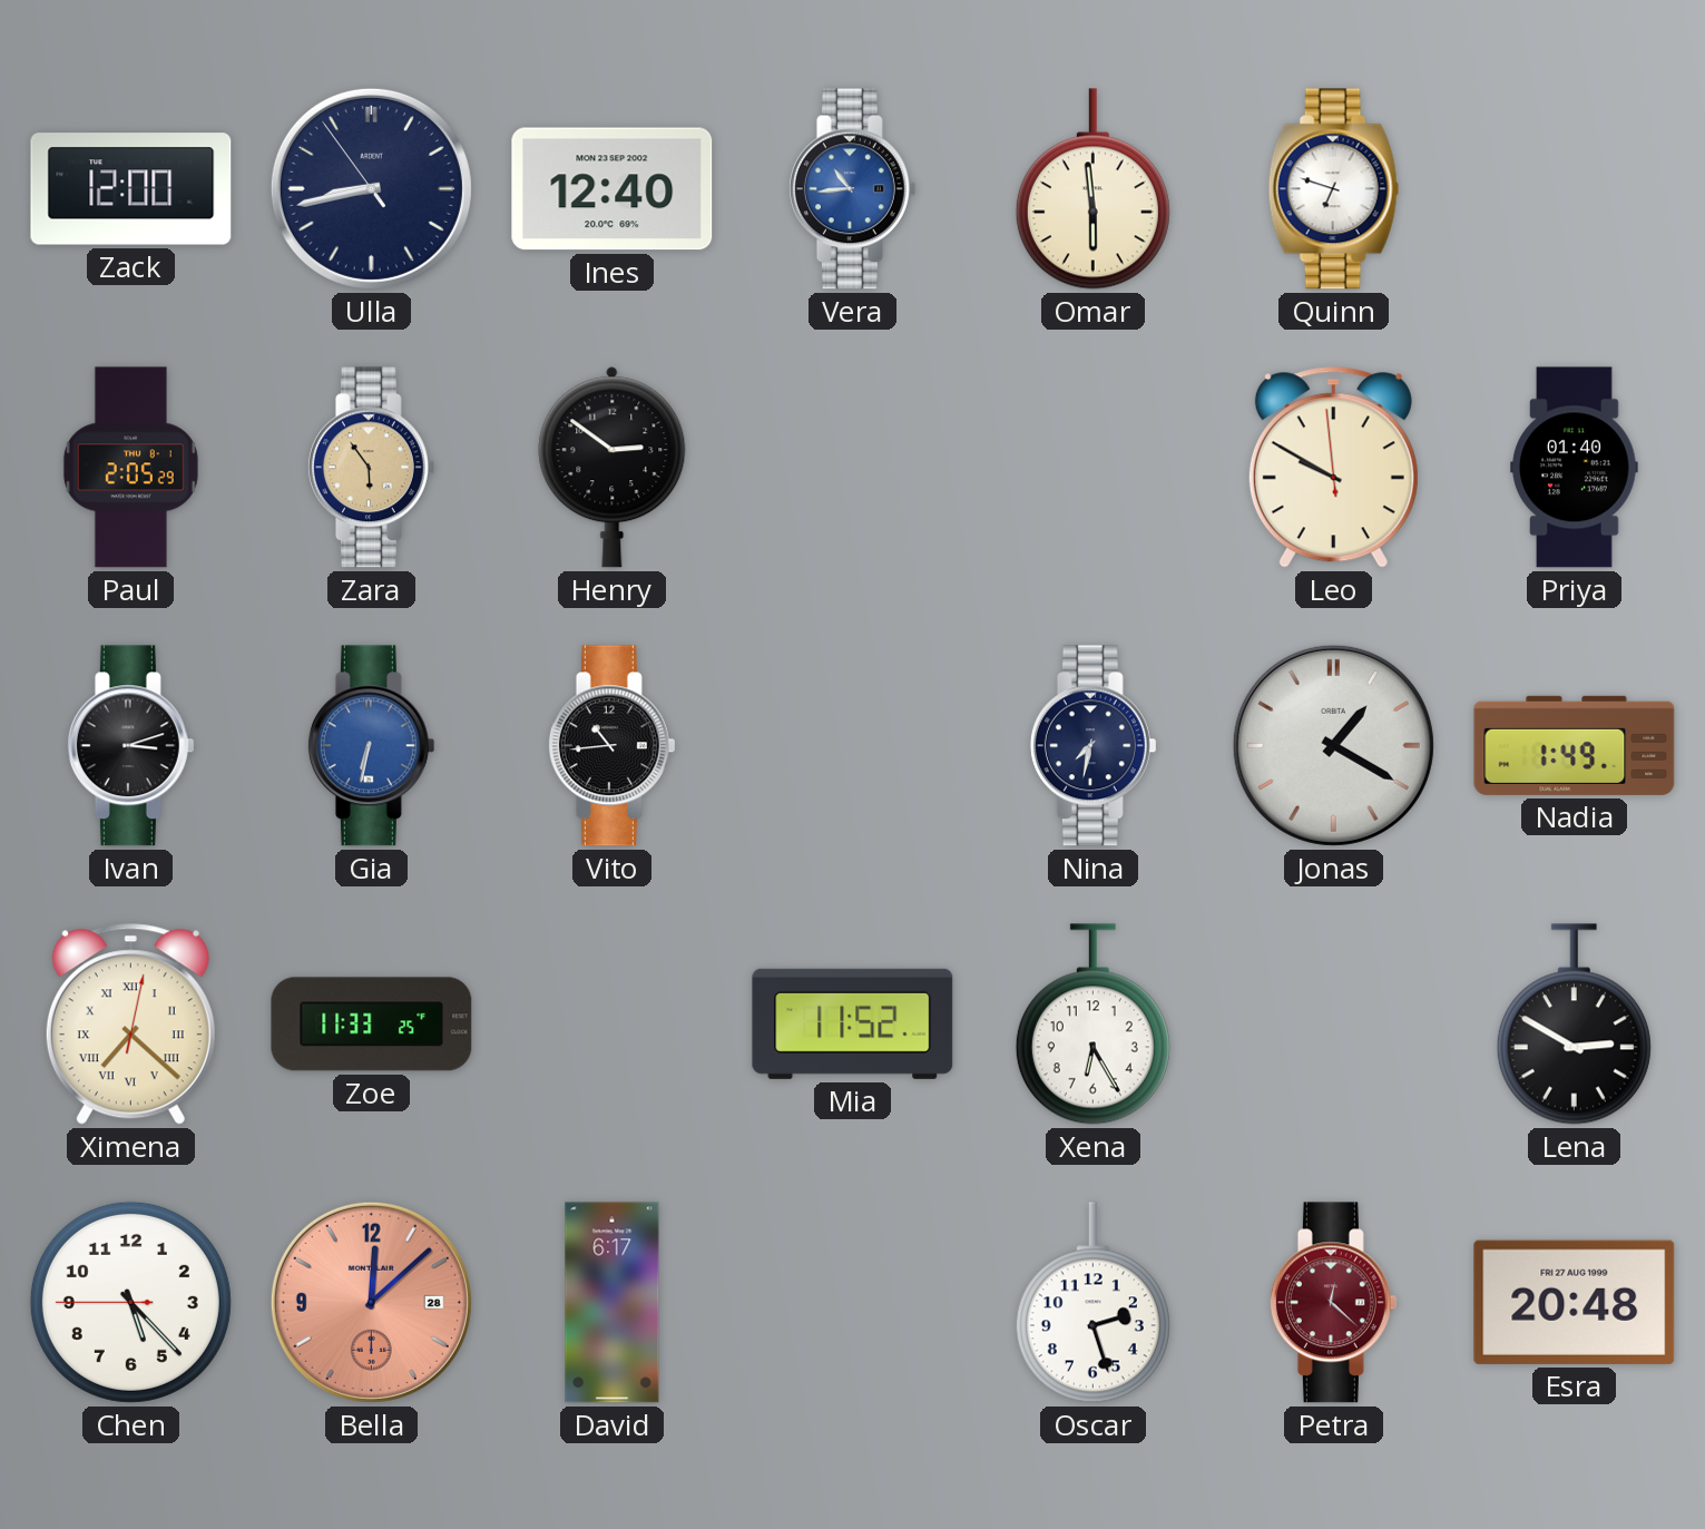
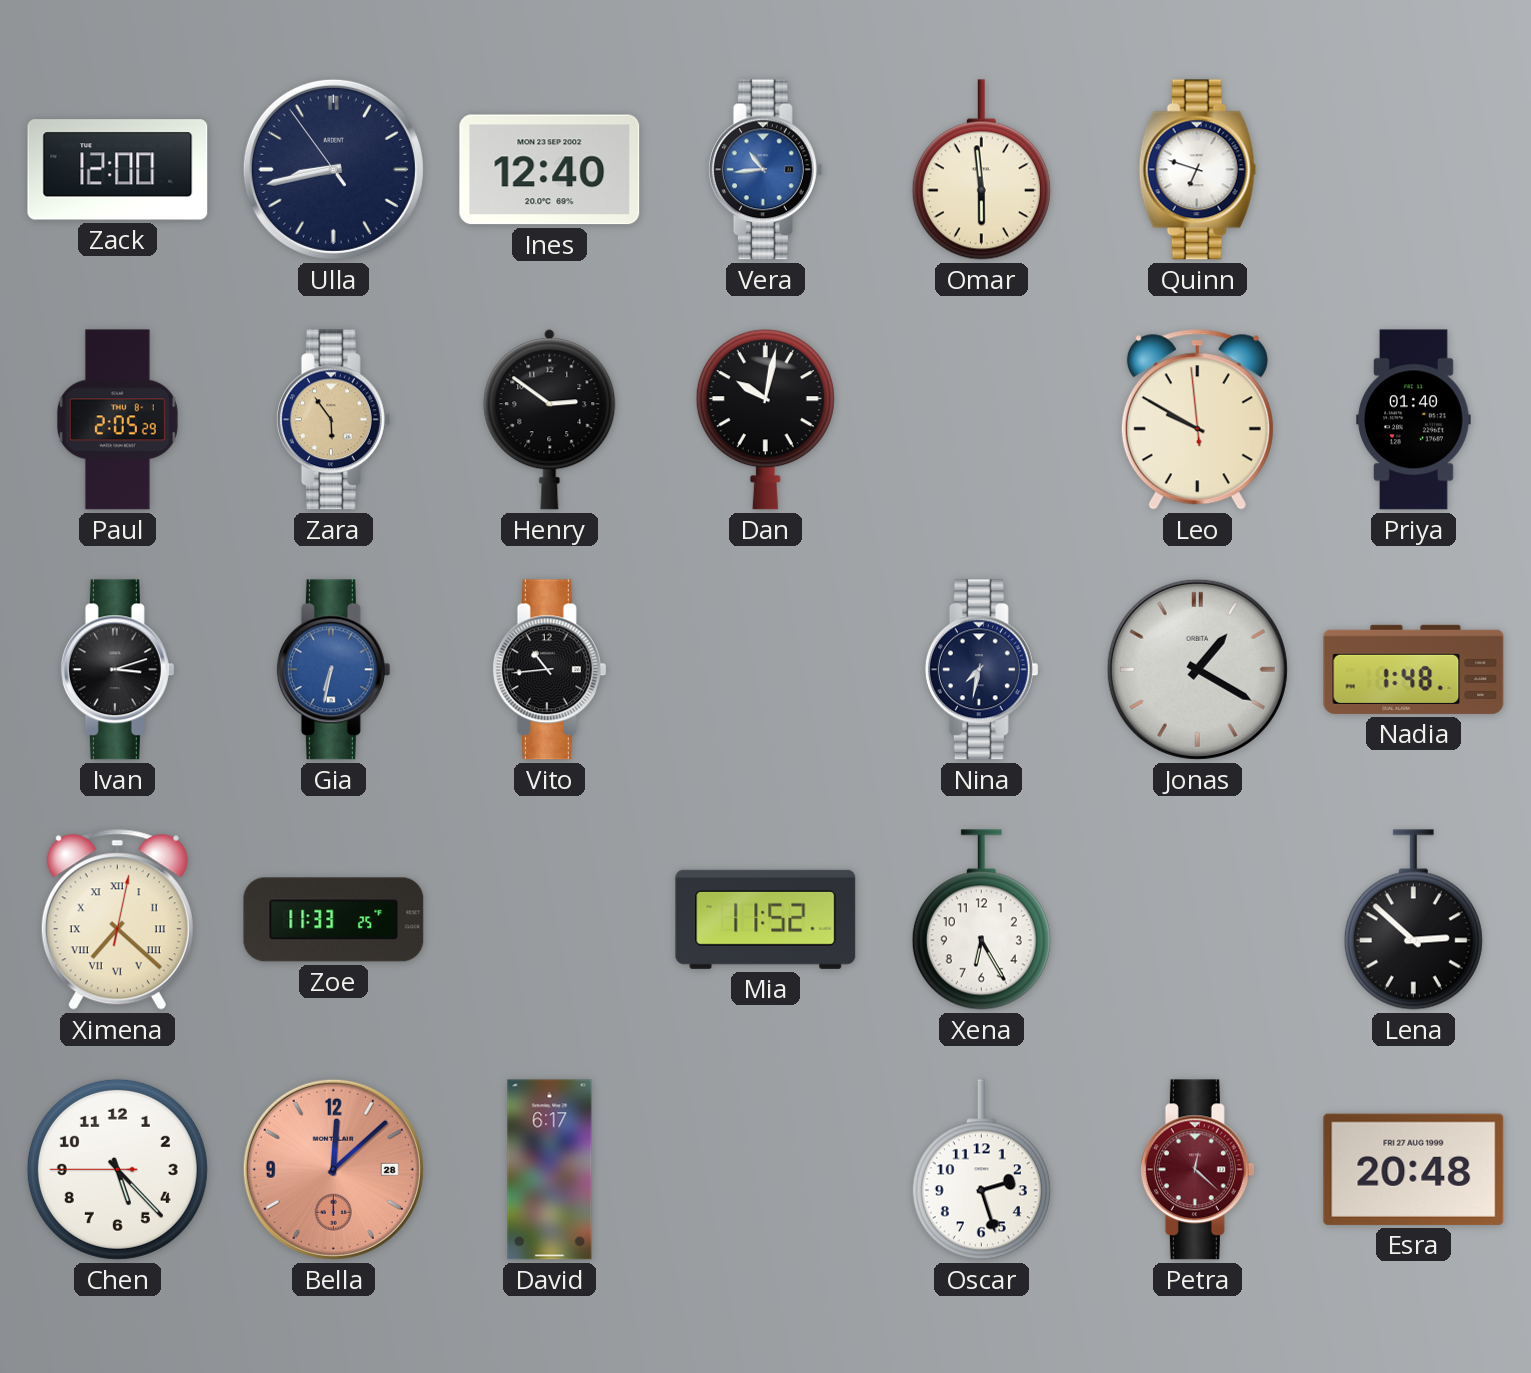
Dan: none -> 10:02 (765, 420)
Nadia: 1:49 -> 1:48 (1414, 669)
Lena: 2:50 -> 2:52 (1413, 920)
